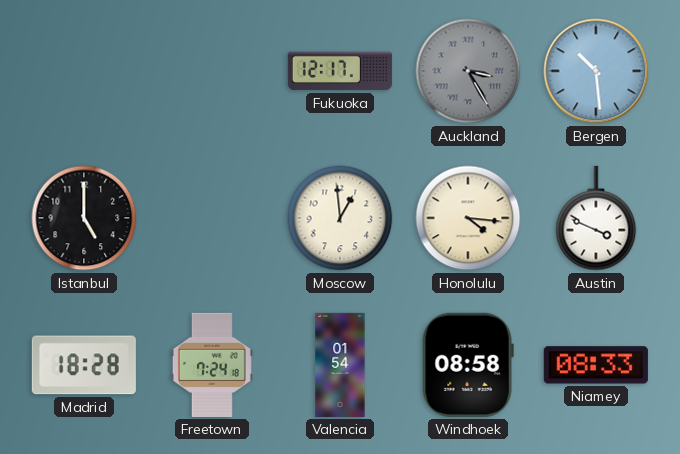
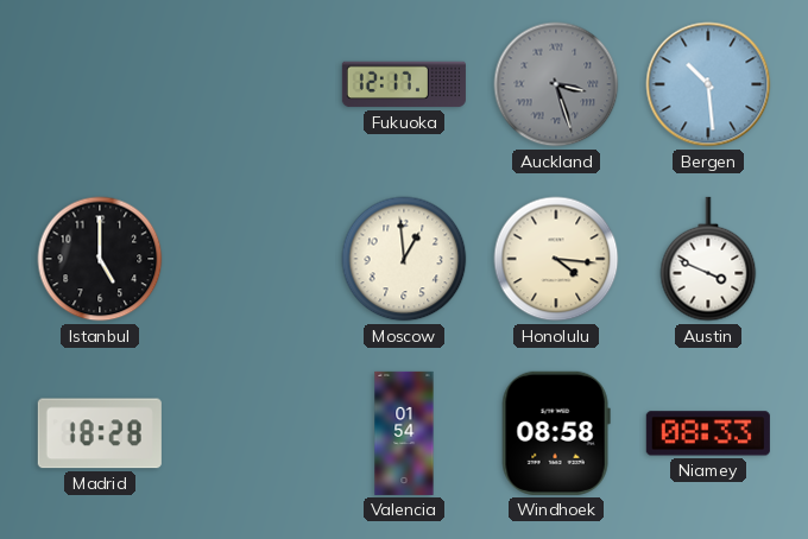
Auckland: 3:25 -> 3:27 (556, 84)
Freetown: 7:24 -> none (212, 365)
